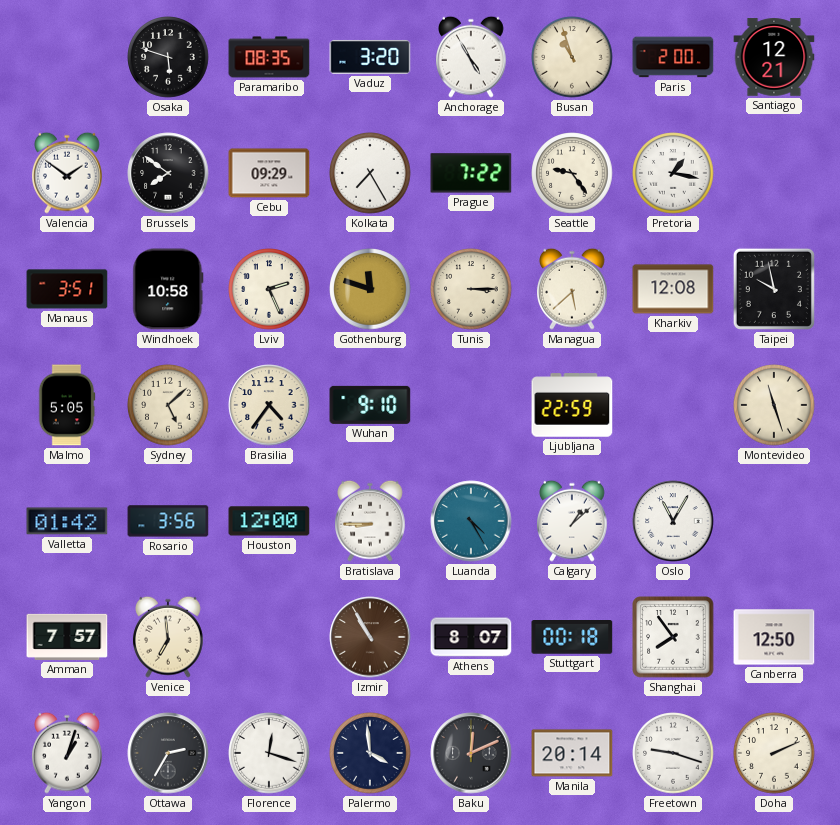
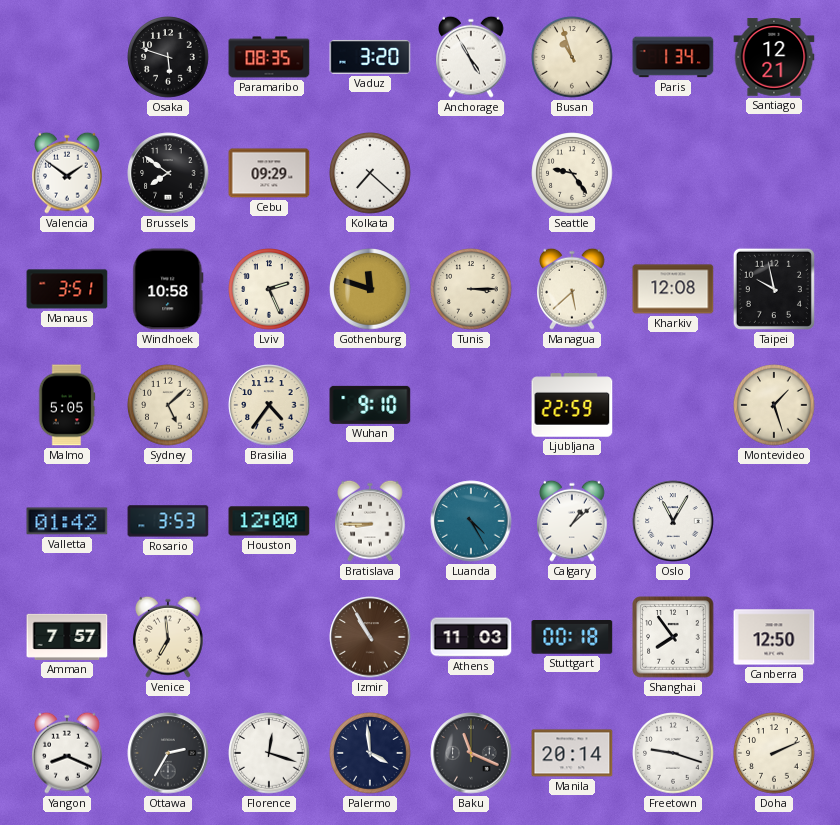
Paris: 2:00 -> 1:34 (673, 57)
Kolkata: 7:25 -> 7:22 (370, 173)
Prague: 7:22 -> none (471, 173)
Pretoria: 1:17 -> none (673, 173)
Montevideo: 11:27 -> 1:27 (774, 405)
Rosario: 3:56 -> 3:53 (168, 521)
Athens: 8:07 -> 11:03 (471, 637)
Yangon: 1:03 -> 8:19 (68, 753)
Baku: 12:11 -> 11:19 (471, 753)
